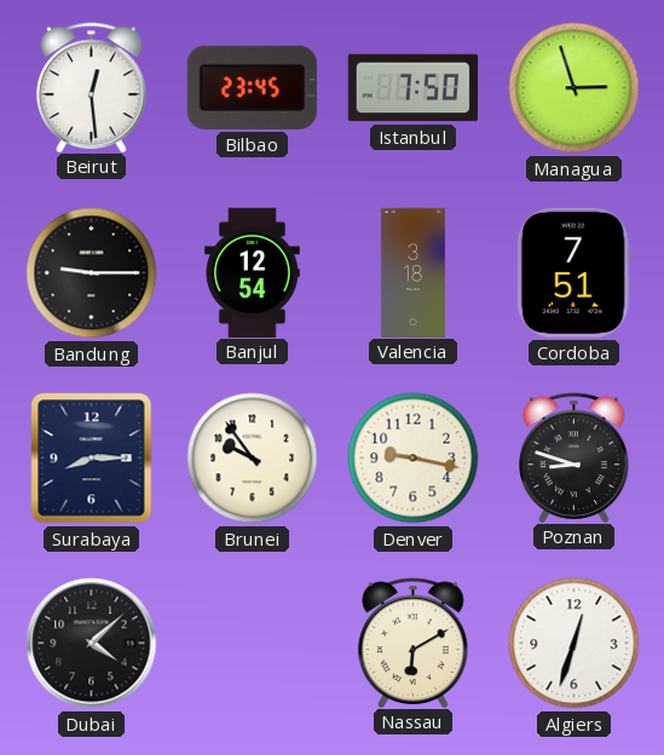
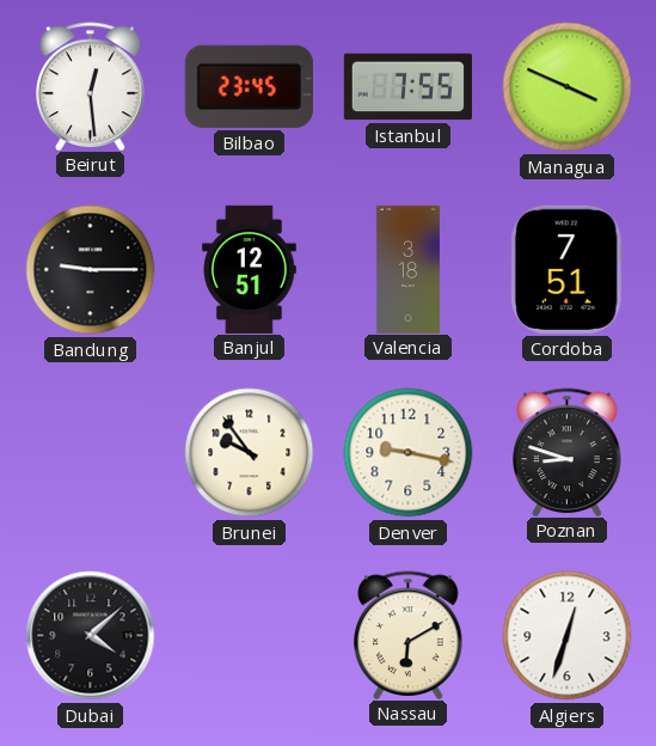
Istanbul: 7:50 -> 7:55 (407, 87)
Managua: 2:57 -> 3:49 (568, 87)
Banjul: 12:54 -> 12:51 (250, 269)
Surabaya: 8:15 -> none (92, 459)
